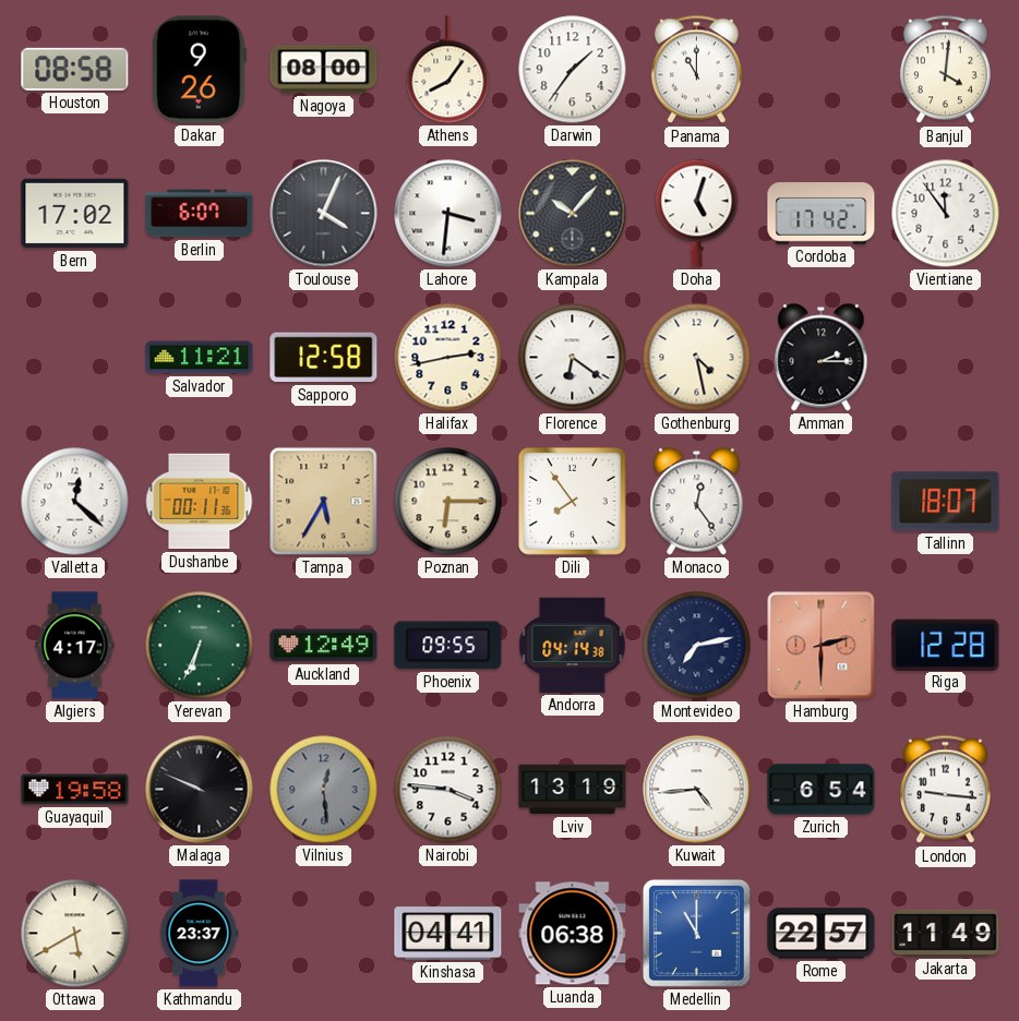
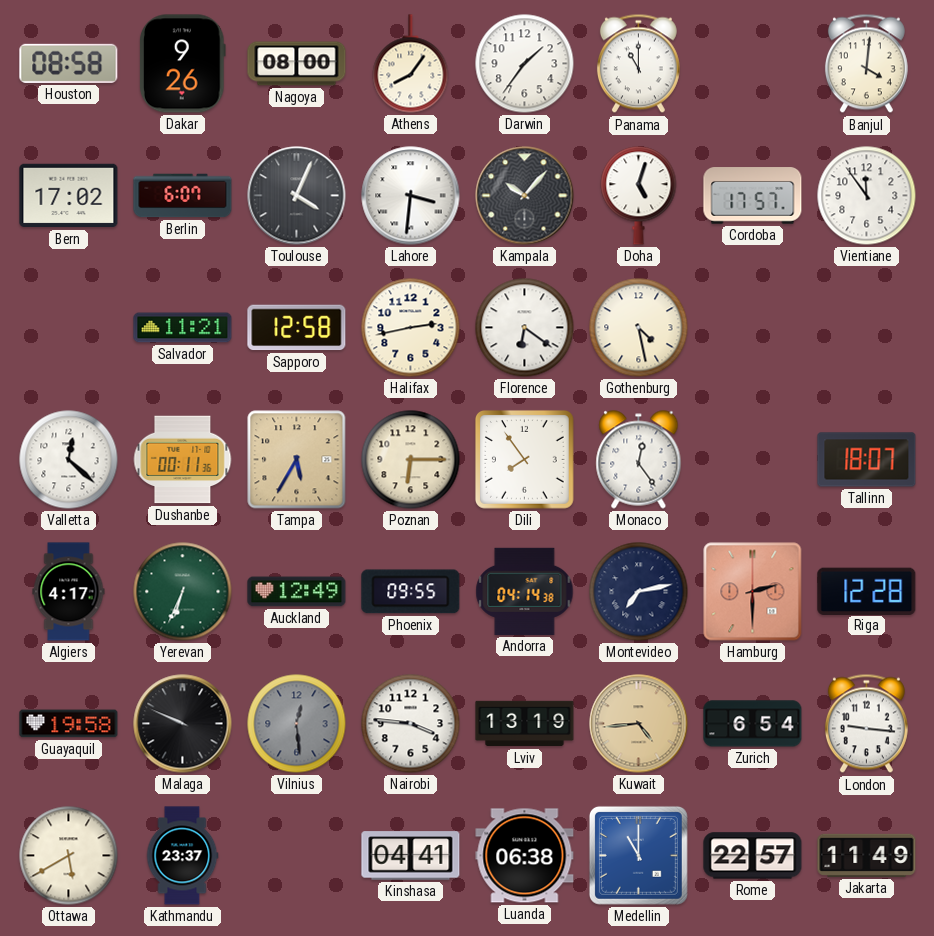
Cordoba: 17:42 -> 17:57 (753, 196)
Amman: 2:15 -> none (822, 358)
Kuwait dial: white -> champagne (639, 724)
